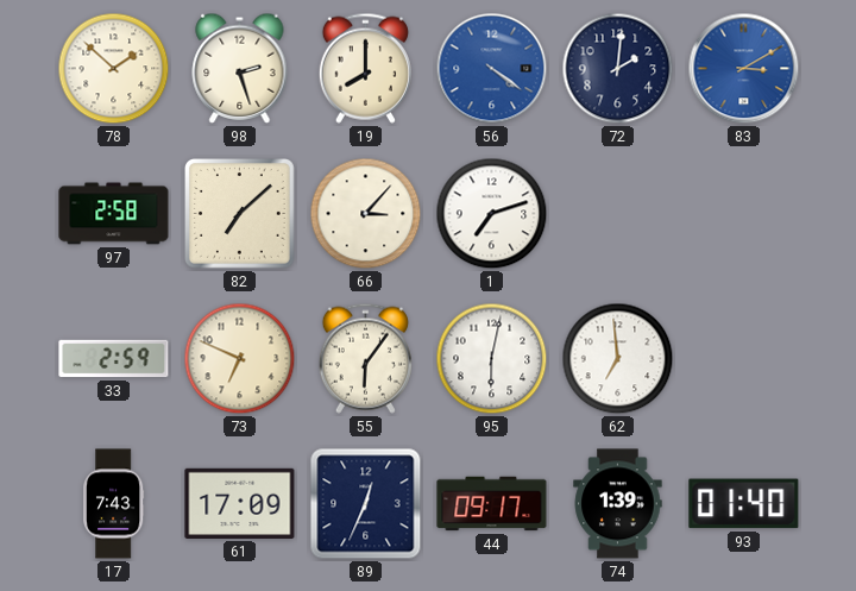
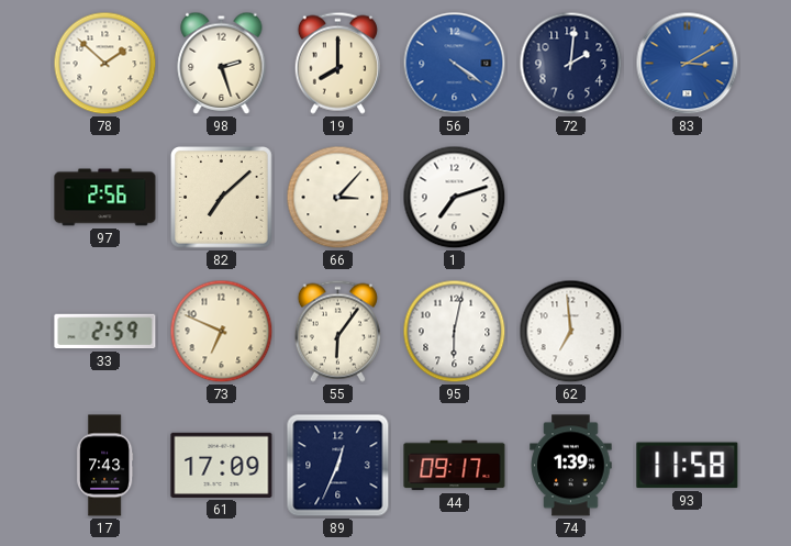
97: 2:58 -> 2:56 (105, 198)
93: 01:40 -> 11:58 (688, 466)
